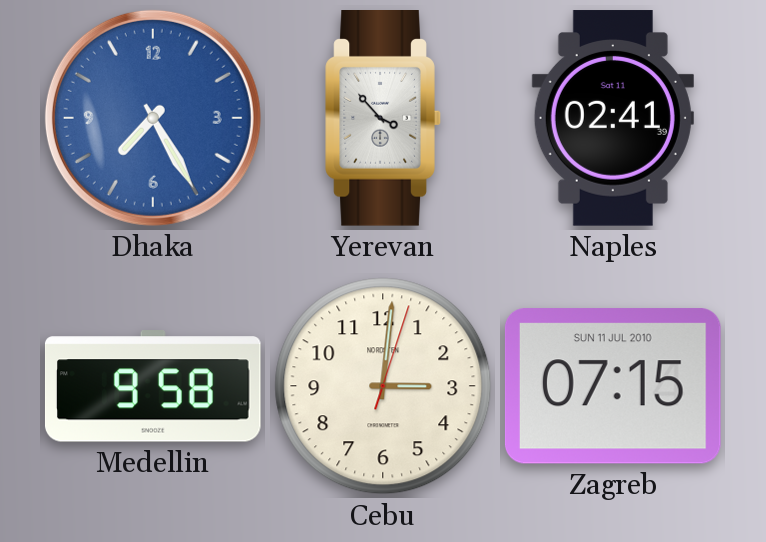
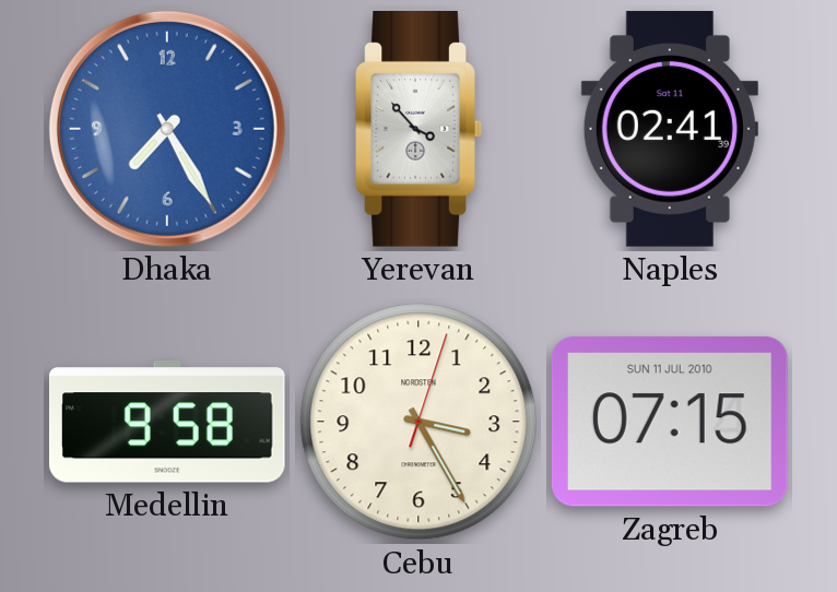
Cebu: 3:01 -> 3:25 (418, 422)
